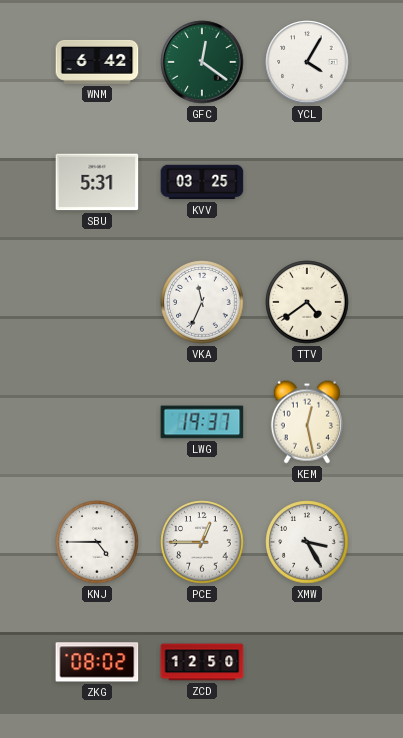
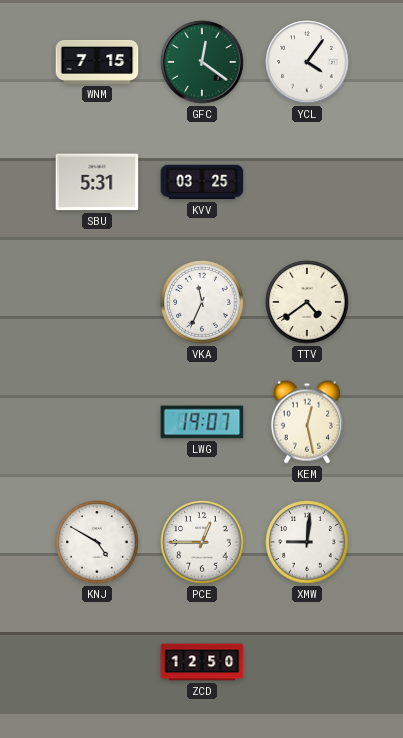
WNM: 6:42 -> 7:15 (97, 62)
YCL: 4:05 -> 4:06 (307, 62)
LWG: 19:37 -> 19:07 (202, 422)
KNJ: 4:45 -> 4:50 (97, 542)
XMW: 3:25 -> 9:01 (307, 542)
ZKG: 08:02 -> none (97, 662)
